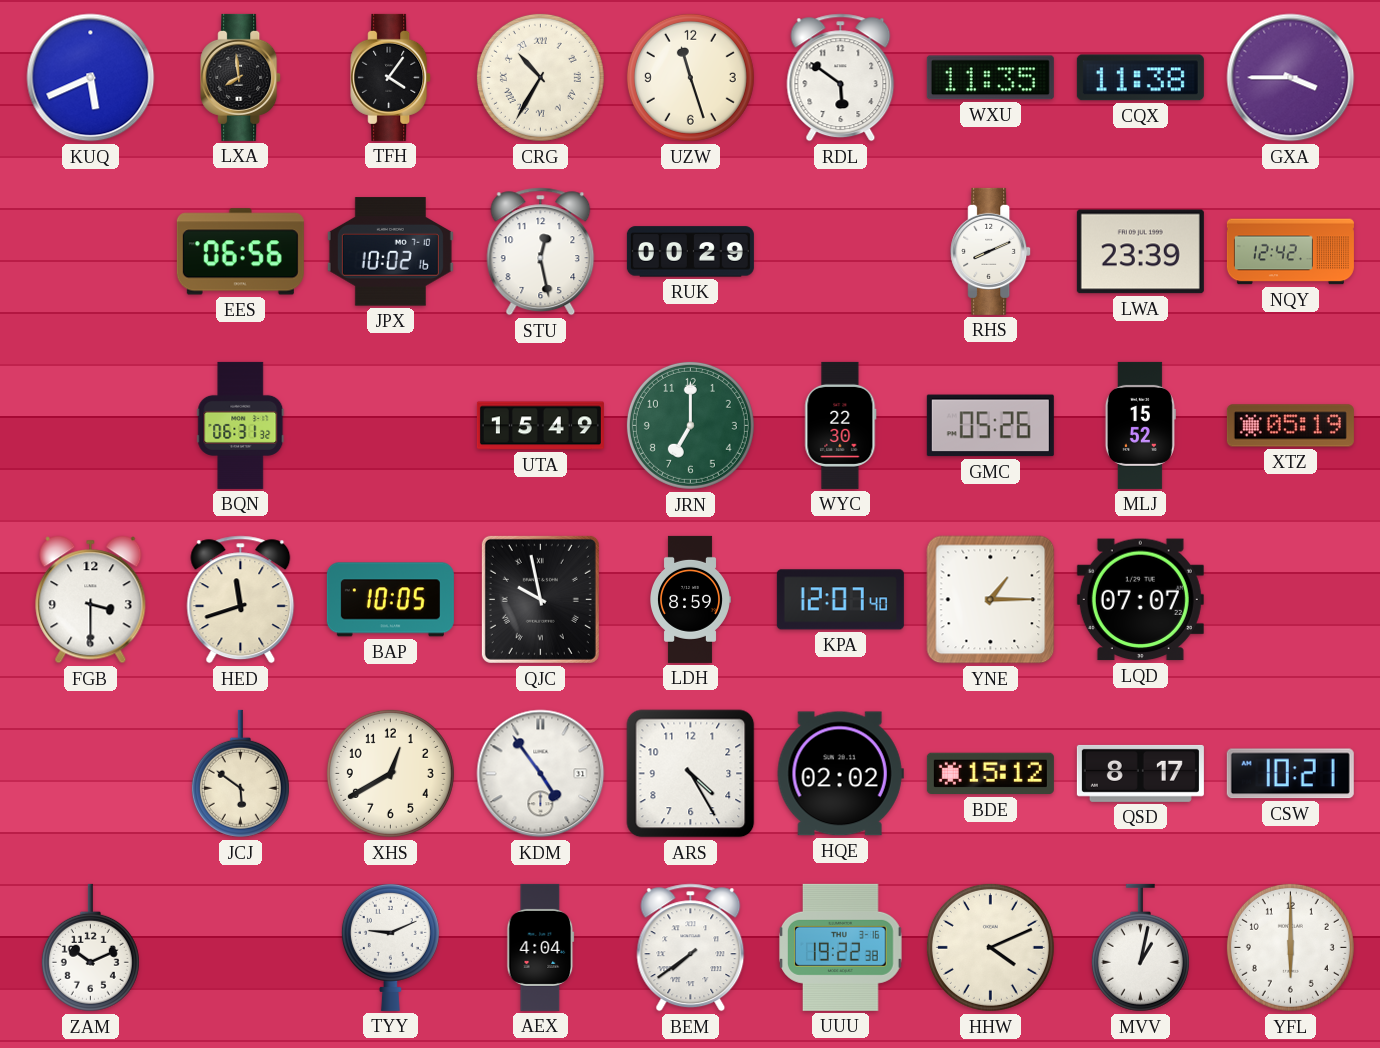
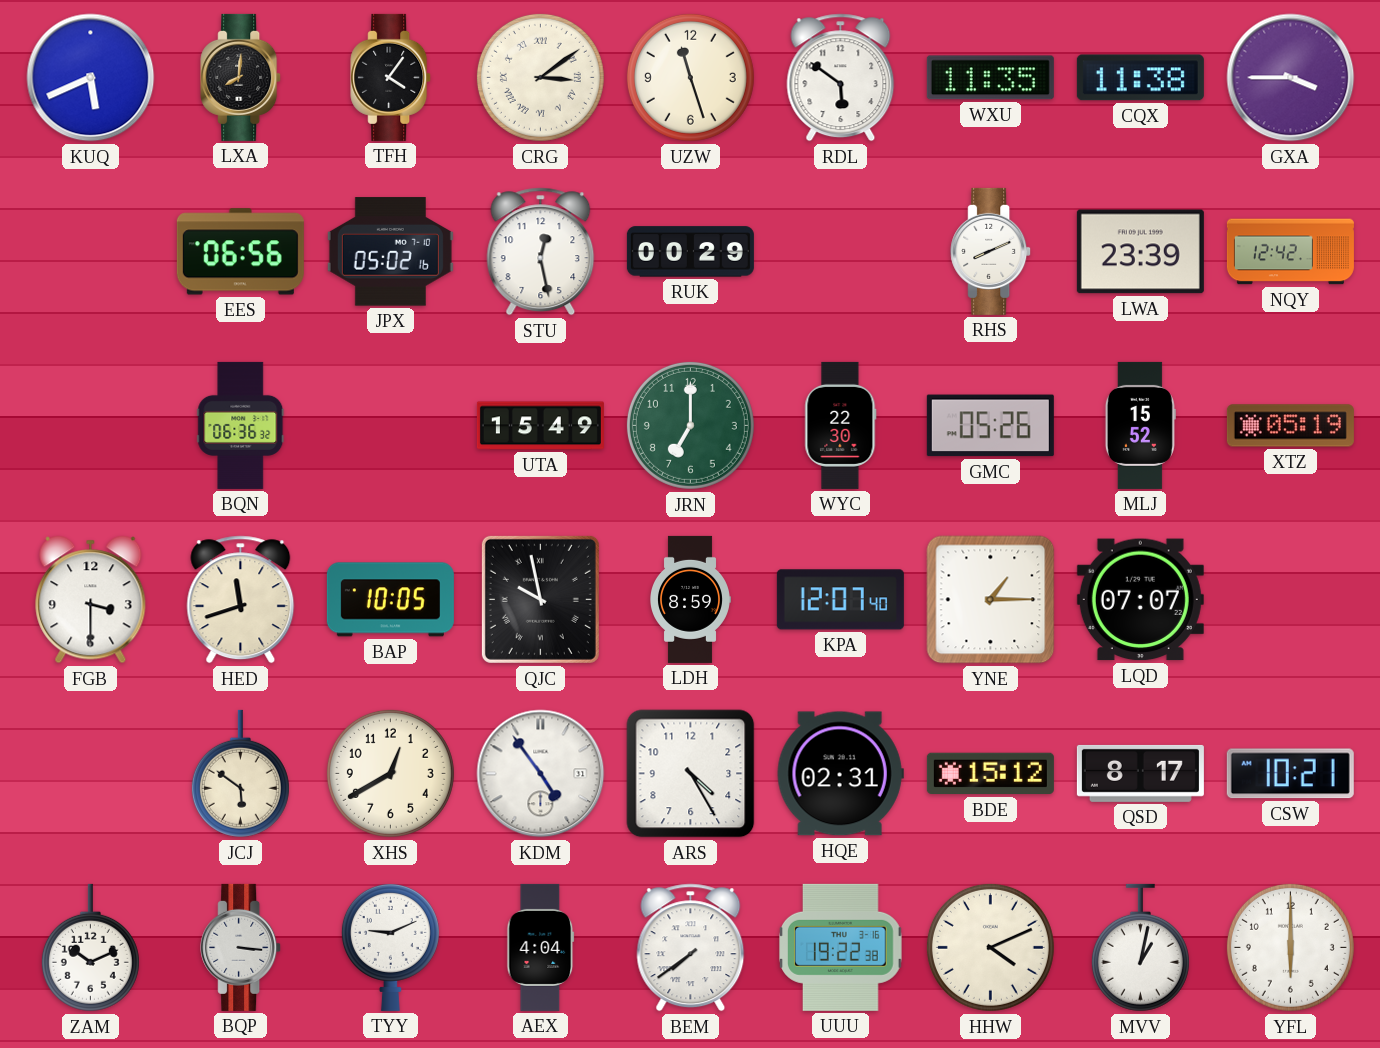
LXA: 7:59 -> 8:01 (241, 77)
CRG: 10:35 -> 3:09 (540, 77)
JPX: 10:02 -> 05:02 (390, 252)
BQN: 06:31 -> 06:36 (241, 425)
HQE: 02:02 -> 02:31 (840, 774)
BQP: none -> 3:16 (241, 947)
